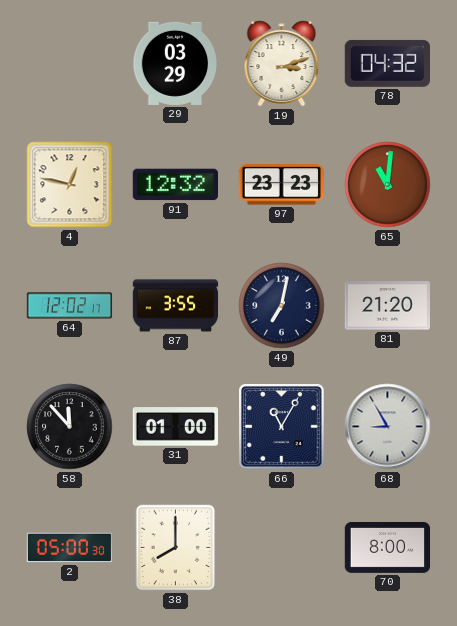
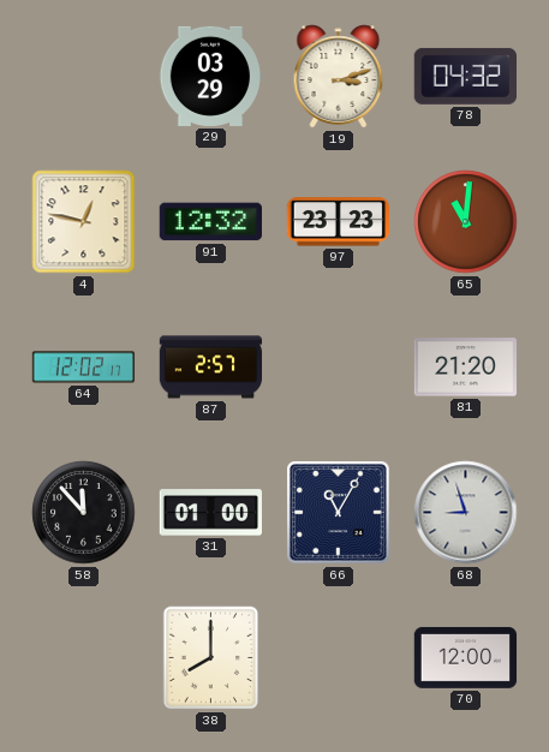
87: 3:55 -> 2:57 (211, 368)
49: 7:02 -> none (282, 306)
68: 8:55 -> 8:57 (466, 513)
2: 05:00 -> none (70, 548)
70: 8:00 -> 12:00 (466, 657)
